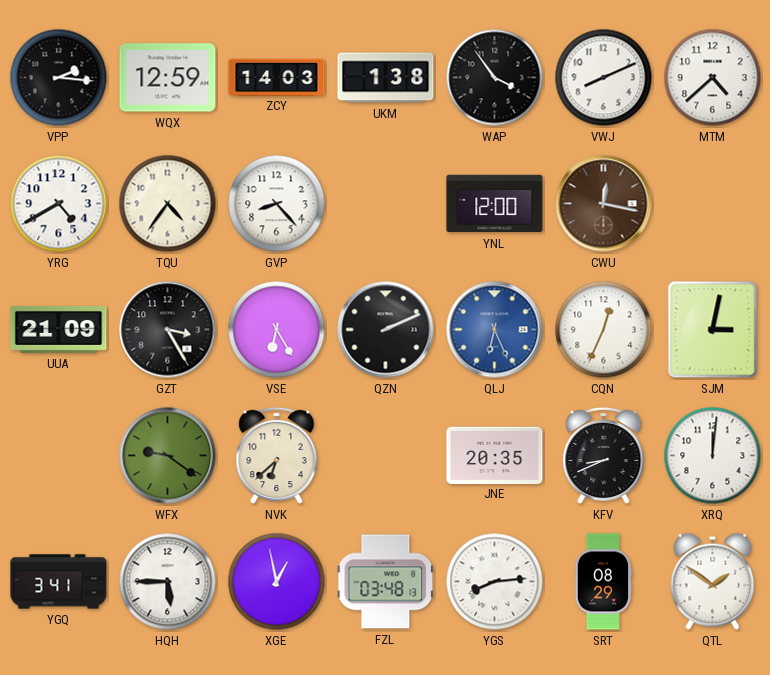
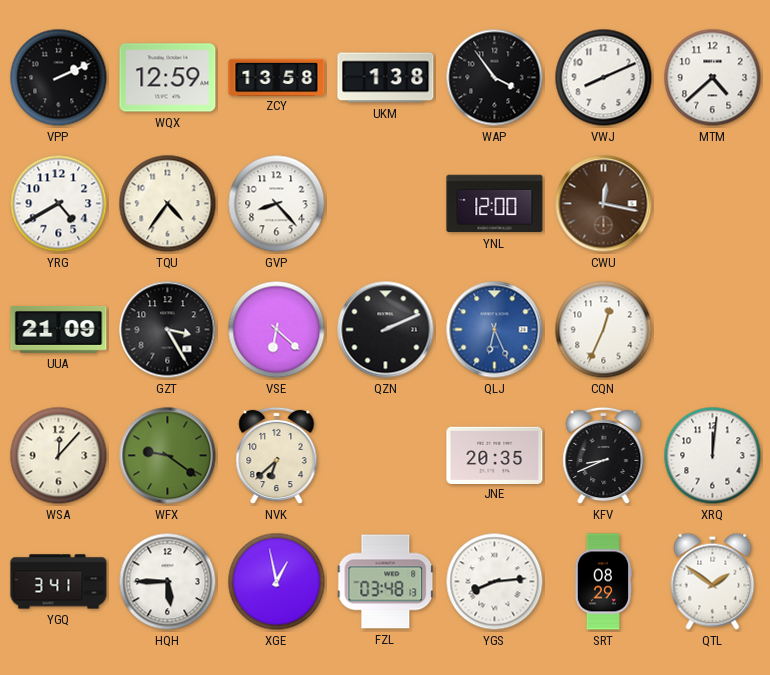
VPP: 2:16 -> 2:11 (59, 78)
ZCY: 14:03 -> 13:58 (277, 77)
VSE: 6:25 -> 6:22 (277, 330)
SJM: 3:02 -> none (713, 330)
WSA: none -> 12:07 (59, 456)
